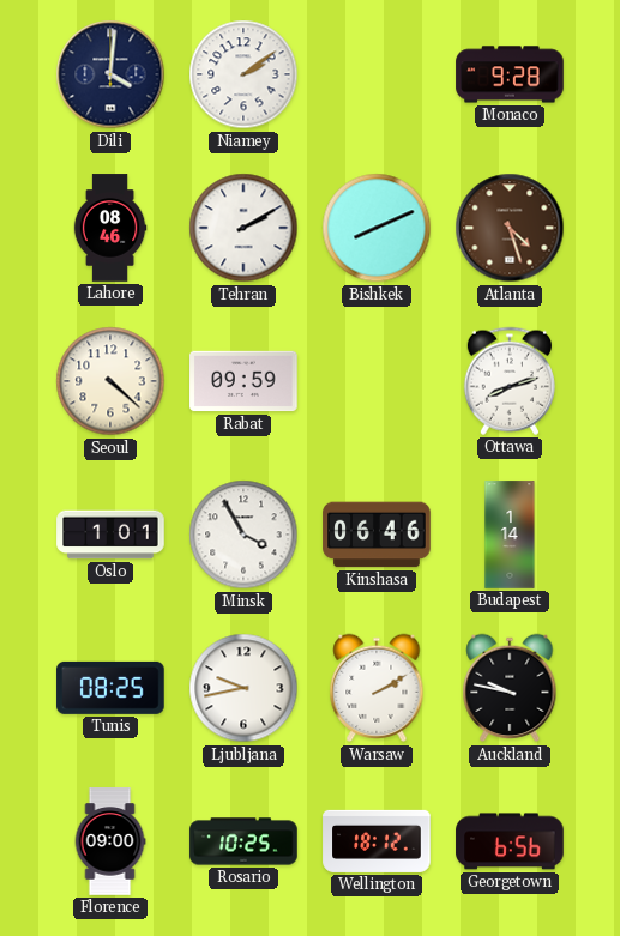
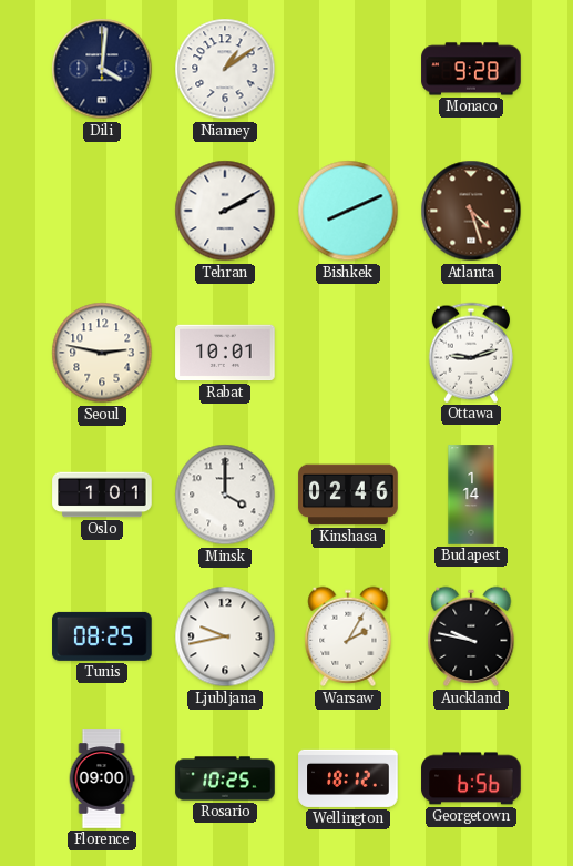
Niamey: 2:09 -> 1:09 (225, 69)
Lahore: 08:46 -> none (110, 228)
Seoul: 4:22 -> 2:47 (102, 353)
Rabat: 09:59 -> 10:01 (225, 353)
Ottawa: 8:12 -> 9:12 (471, 353)
Minsk: 3:55 -> 4:00 (225, 495)
Kinshasa: 06:46 -> 02:46 (348, 495)
Warsaw: 2:10 -> 2:05 (348, 636)
